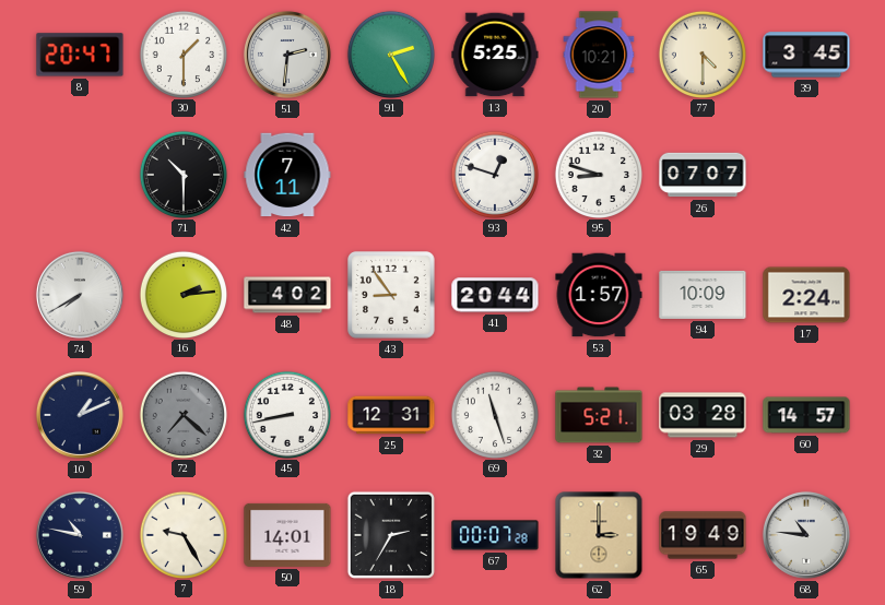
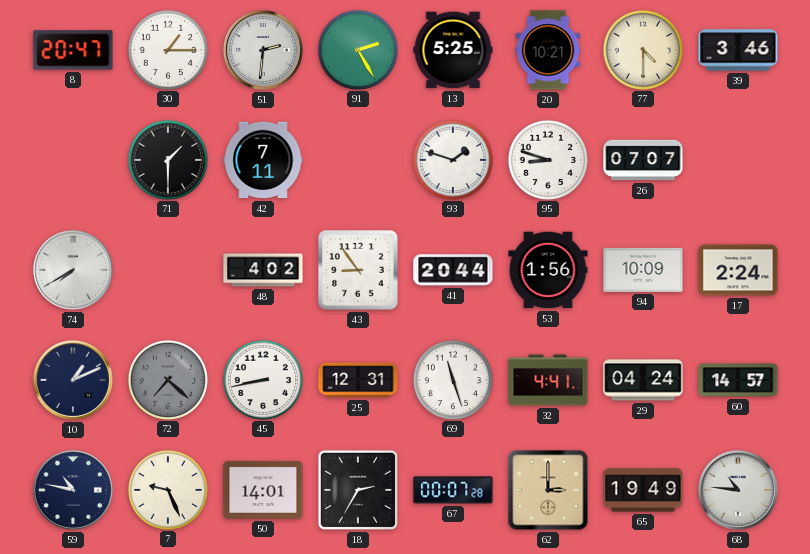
30: 1:30 -> 1:15 (167, 49)
39: 3:45 -> 3:46 (738, 50)
71: 10:30 -> 1:30 (167, 159)
93: 12:48 -> 1:48 (452, 159)
16: 2:14 -> none (182, 294)
53: 1:57 -> 1:56 (548, 270)
32: 5:21 -> 4:41 (548, 380)
29: 03:28 -> 04:24 (643, 380)
7: 9:25 -> 9:26 (167, 489)
